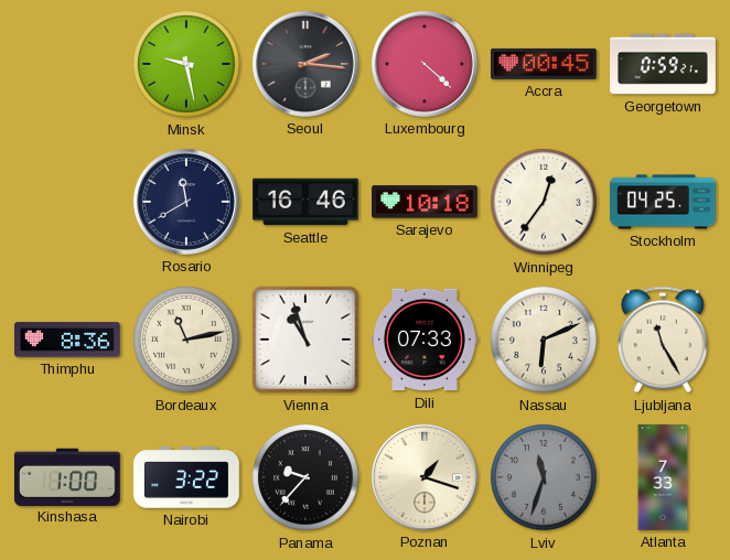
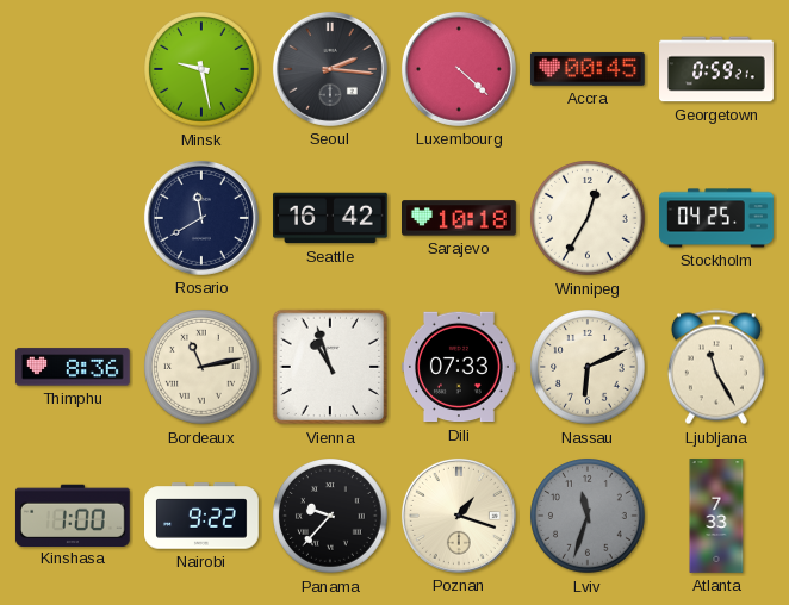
Seattle: 16:46 -> 16:42 (331, 218)
Winnipeg: 12:36 -> 12:35 (589, 219)
Nairobi: 3:22 -> 9:22 (201, 516)
